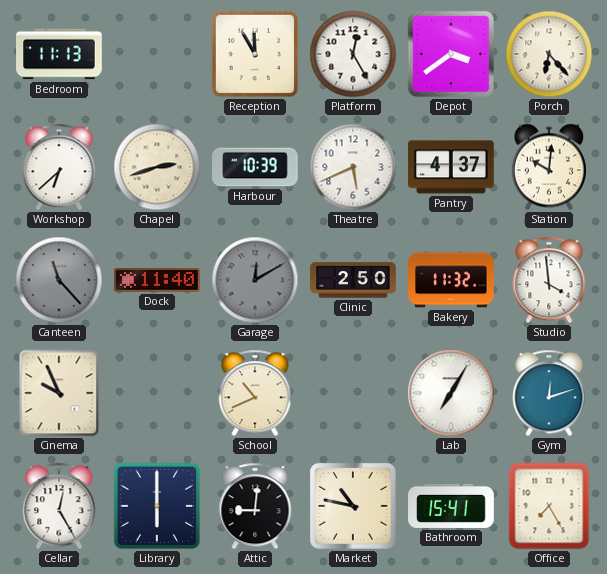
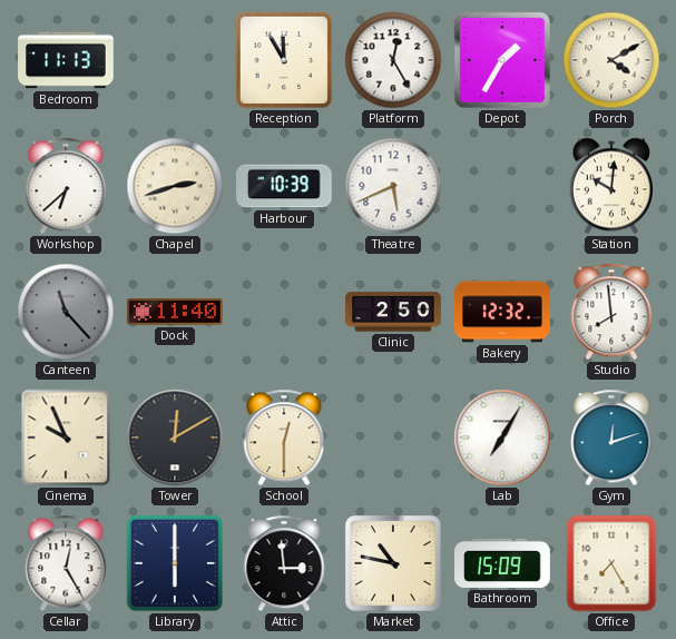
Depot: 3:39 -> 1:35 (502, 60)
Porch: 6:23 -> 4:10 (611, 60)
Pantry: 4:37 -> none (451, 167)
Garage: 12:10 -> none (255, 280)
Bakery: 11:32 -> 12:32 (502, 312)
Studio: 3:59 -> 7:59 (611, 312)
Tower: none -> 12:10 (175, 438)
School: 10:41 -> 12:30 (284, 438)
Attic: 9:01 -> 2:59 (284, 563)
Bathroom: 15:41 -> 15:09 (502, 563)
